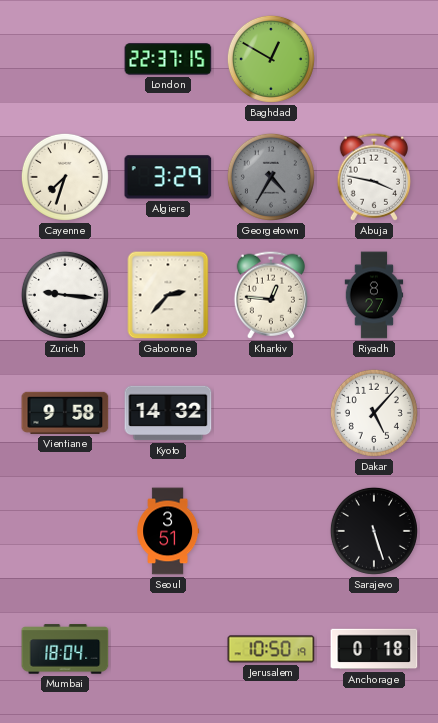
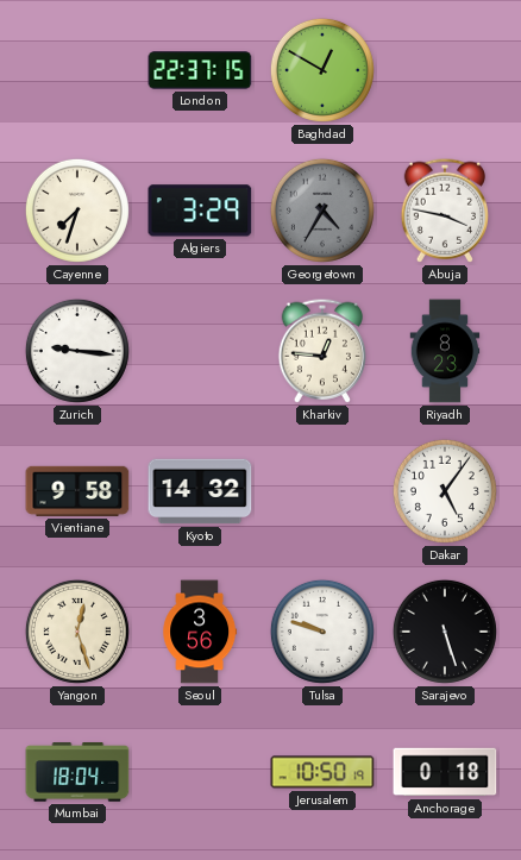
Gaborone: 2:37 -> none (168, 295)
Riyadh: 8:27 -> 8:23 (445, 351)
Dakar: 5:07 -> 5:06 (445, 491)
Yangon: none -> 12:27 (77, 632)
Seoul: 3:51 -> 3:56 (200, 632)
Tulsa: none -> 9:48 (322, 632)
